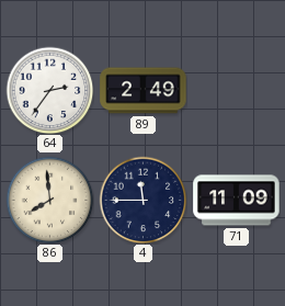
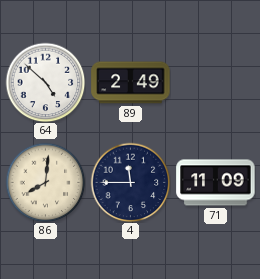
64: 2:36 -> 4:52 (45, 82)
86: 7:59 -> 8:01 (45, 182)
